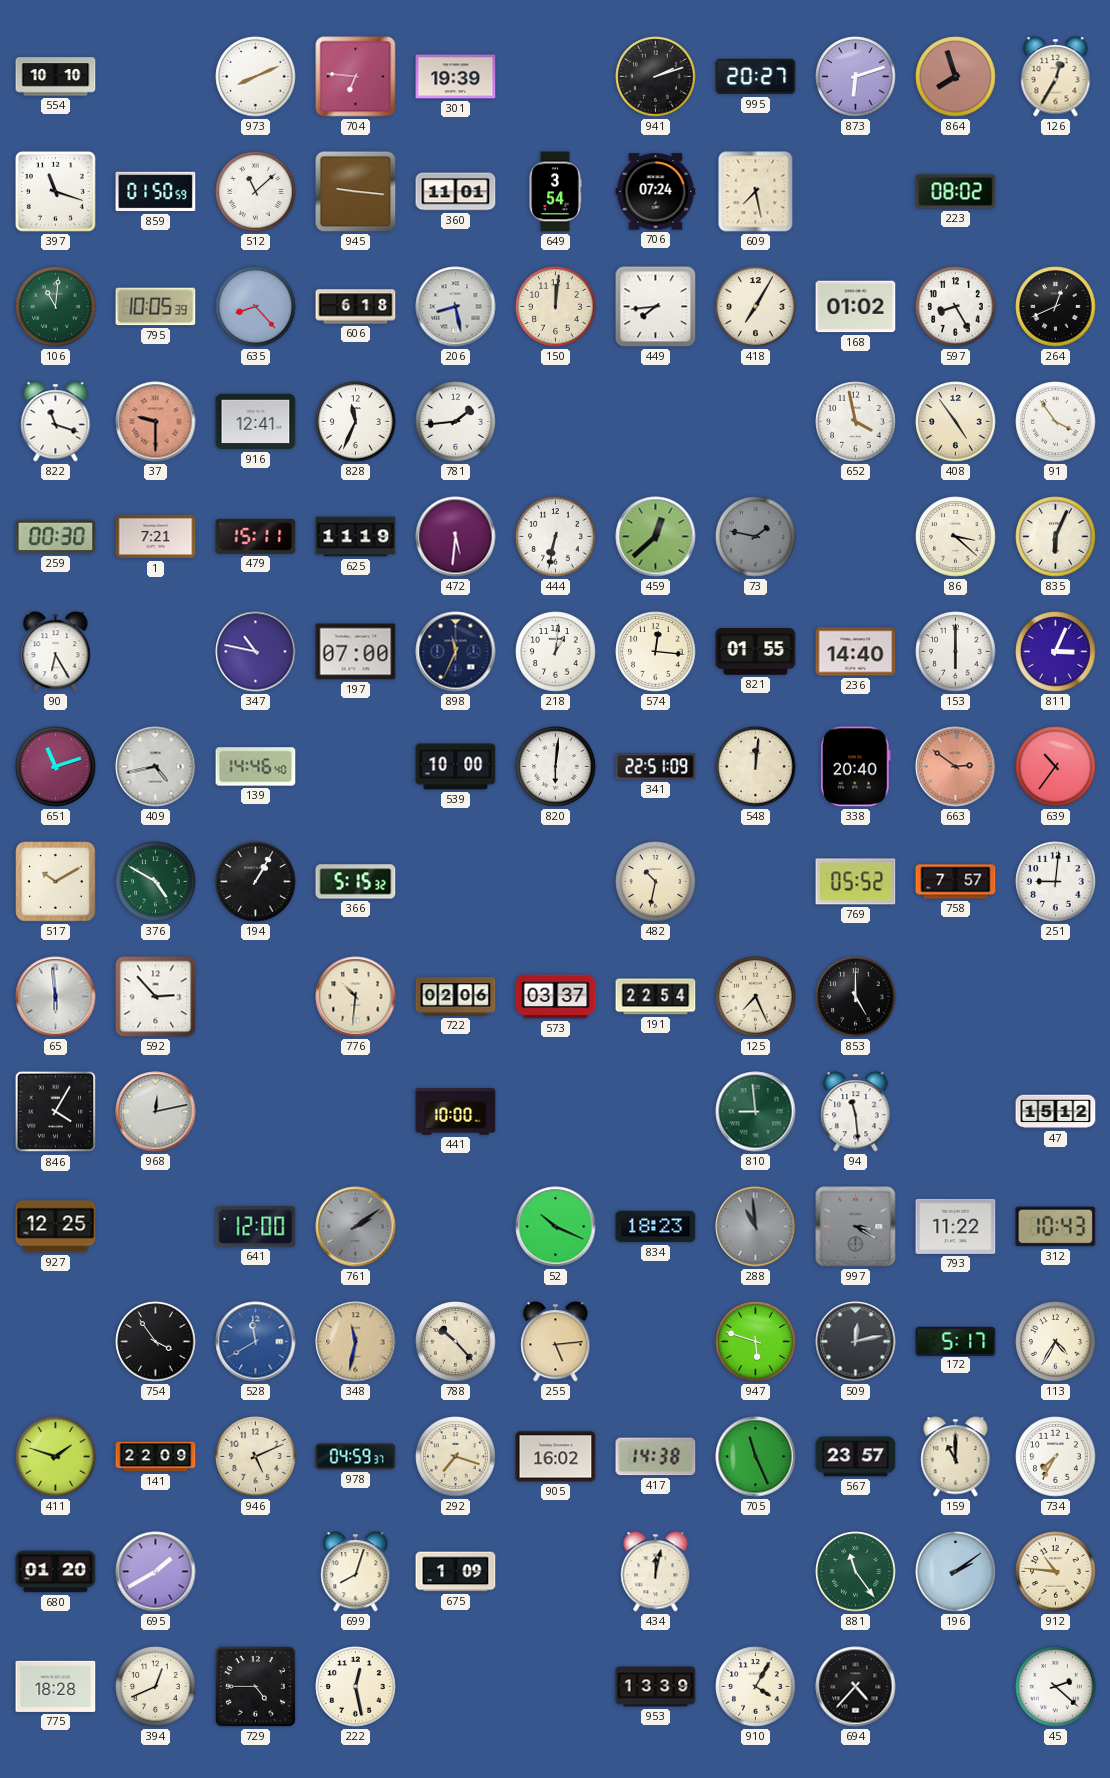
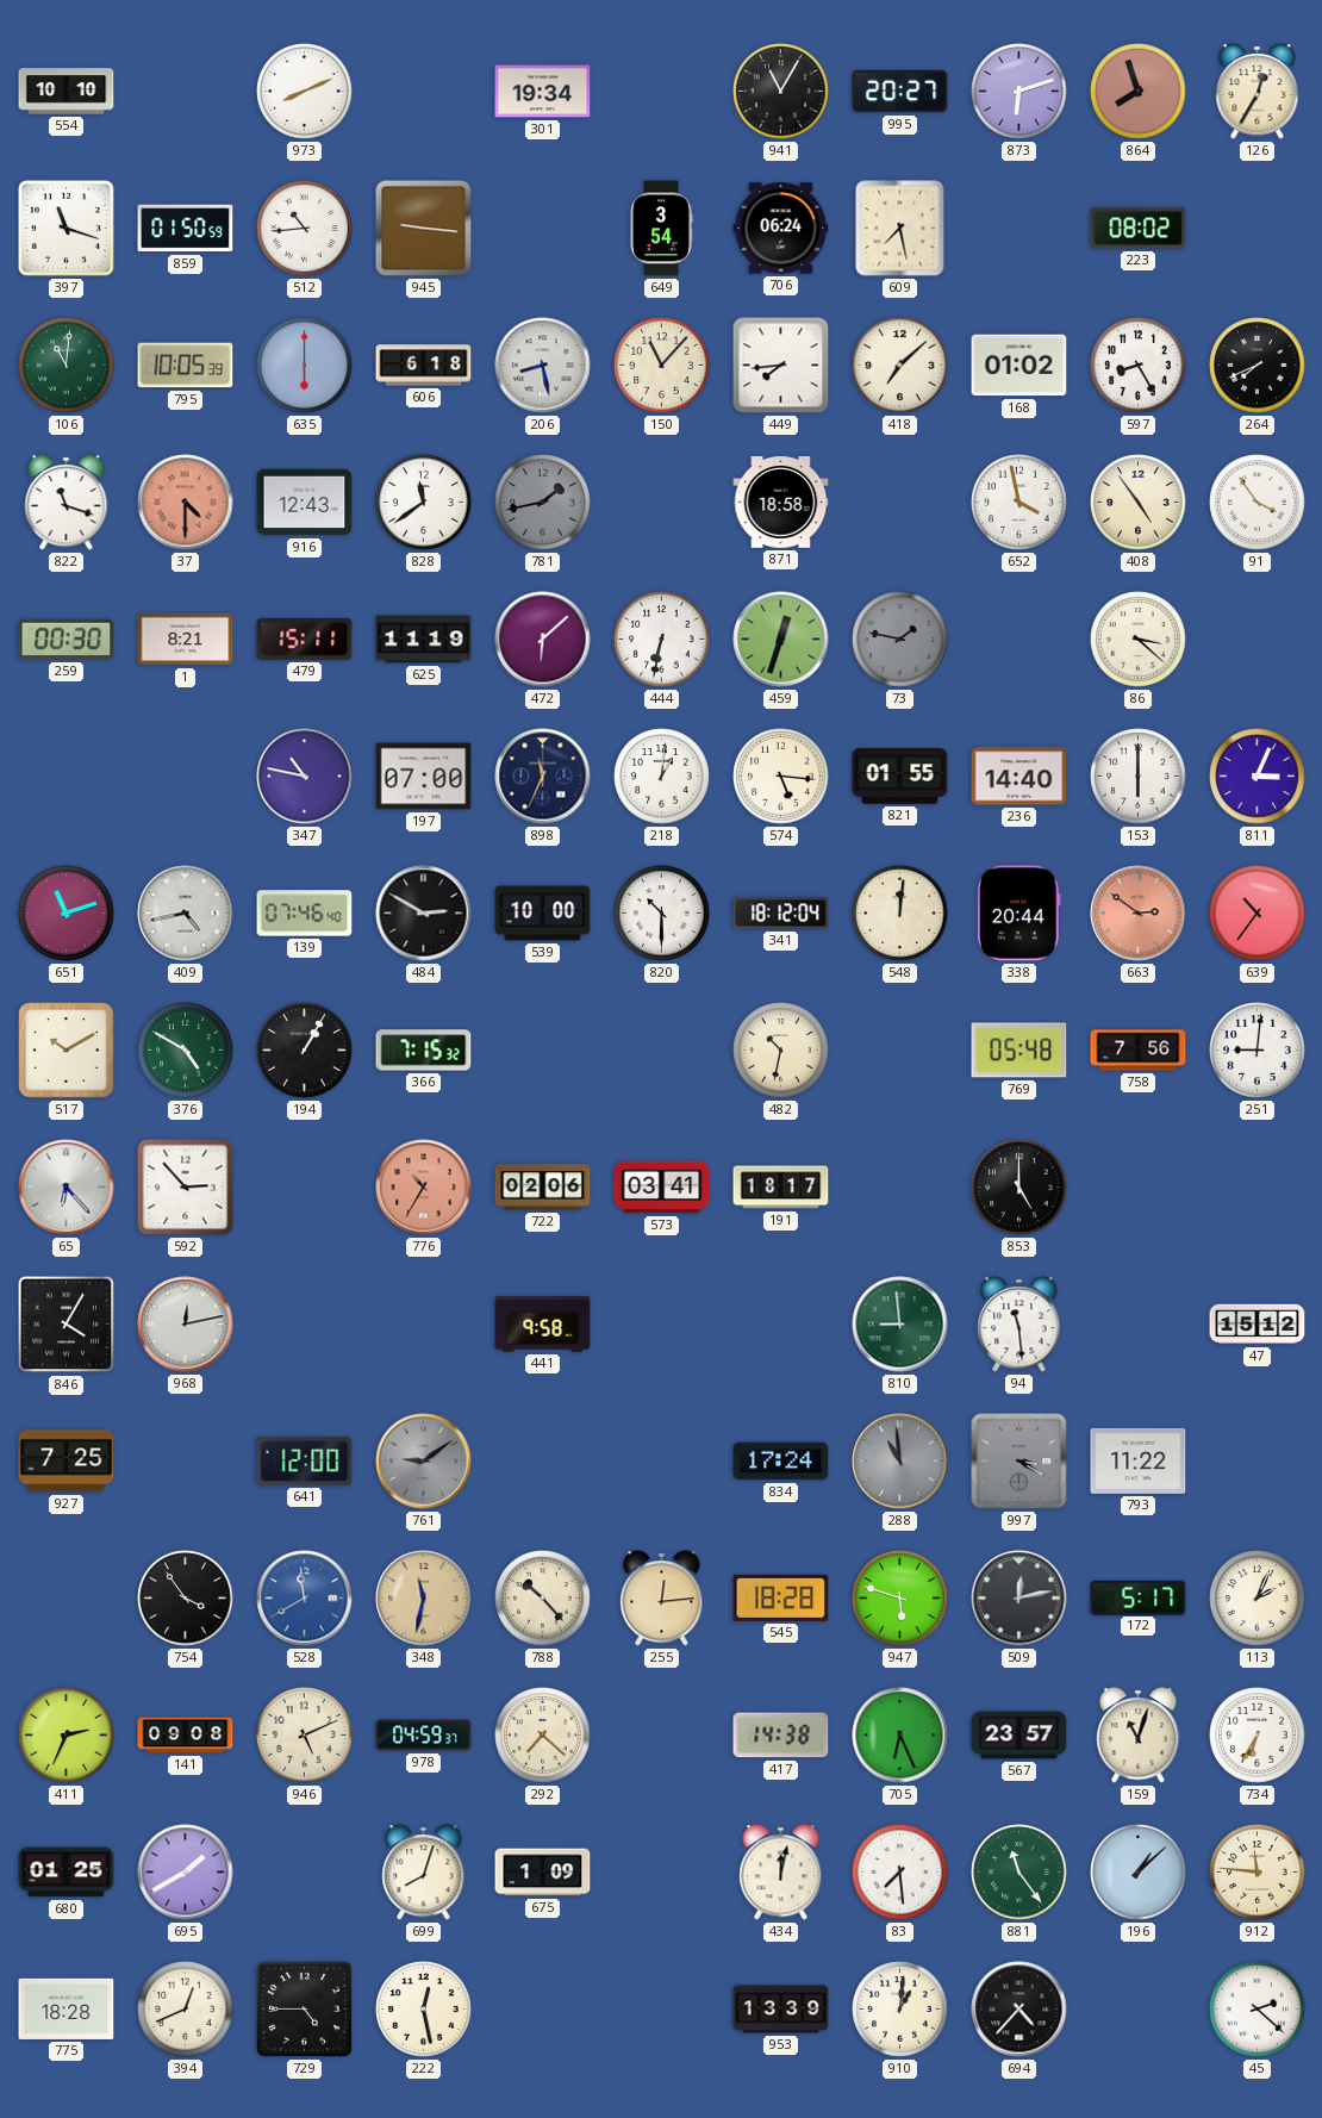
704: 6:46 -> none (356, 77)
301: 19:39 -> 19:34 (543, 92)
941: 2:12 -> 11:05 (781, 92)
512: 11:08 -> 10:44 (305, 229)
360: 11:01 -> none (456, 192)
706: 07:24 -> 06:24 (781, 229)
635: 8:23 -> 6:00 (305, 366)
150: 12:01 -> 11:07 (662, 366)
418: 7:05 -> 7:08 (900, 366)
264: 12:41 -> 7:41 (1258, 366)
37: 9:30 -> 4:30 (186, 503)
916: 12:41 -> 12:43 (305, 503)
828: 11:34 -> 11:39 (424, 503)
781: 1:44 -> 1:43 (543, 503)
781 dial: white -> grey (543, 503)
871: none -> 18:58 (781, 503)
1: 7:21 -> 8:21 (186, 640)
472: 5:31 -> 6:08 (543, 640)
459: 12:38 -> 12:33 (781, 640)
835: 6:04 -> none (1056, 537)
90: 6:25 -> none (56, 652)
574: 12:16 -> 5:16 (781, 777)
139: 14:46 -> 07:46 (305, 914)
484: none -> 2:50 (424, 914)
820: 6:01 -> 10:30 (662, 914)
341: 22:51 -> 18:12 (781, 914)
338: 20:40 -> 20:44 (1019, 914)
366: 5:15 -> 7:15 (424, 1051)
769: 05:52 -> 05:48 (1019, 1051)
758: 7:57 -> 7:56 (1139, 1051)
65: 5:59 -> 6:23 (67, 1188)
776: 10:31 -> 10:35 (424, 1188)
776 dial: cream -> salmon (424, 1188)
573: 03:37 -> 03:41 (662, 1188)
191: 22:54 -> 18:17 (781, 1188)
125: 7:26 -> none (756, 997)
441: 10:00 -> 9:58 (543, 1325)
927: 12:25 -> 7:25 (67, 1462)
761: 2:09 -> 9:09 (424, 1462)
52: 10:19 -> none (556, 1227)
834: 18:23 -> 17:24 (781, 1462)
312: 10:43 -> none (1056, 1227)
255: 5:14 -> 12:14 (662, 1599)
545: none -> 18:28 (781, 1597)
113: 4:35 -> 2:04 (1258, 1599)
411: 1:48 -> 2:34 (67, 1736)
141: 22:09 -> 09:08 (186, 1736)
292: 7:18 -> 7:22 (543, 1736)
905: 16:02 -> none (556, 1457)
705: 11:26 -> 6:26 (900, 1736)
159: 11:00 -> 11:03 (1139, 1736)
734: 7:35 -> 6:35 (1258, 1736)
680: 01:20 -> 01:25 (67, 1873)
83: none -> 7:29 (900, 1873)
196: 2:09 -> 1:08 (1139, 1873)
912: 10:46 -> 11:46 (1258, 1873)
910: 4:05 -> 1:01 (900, 2010)
